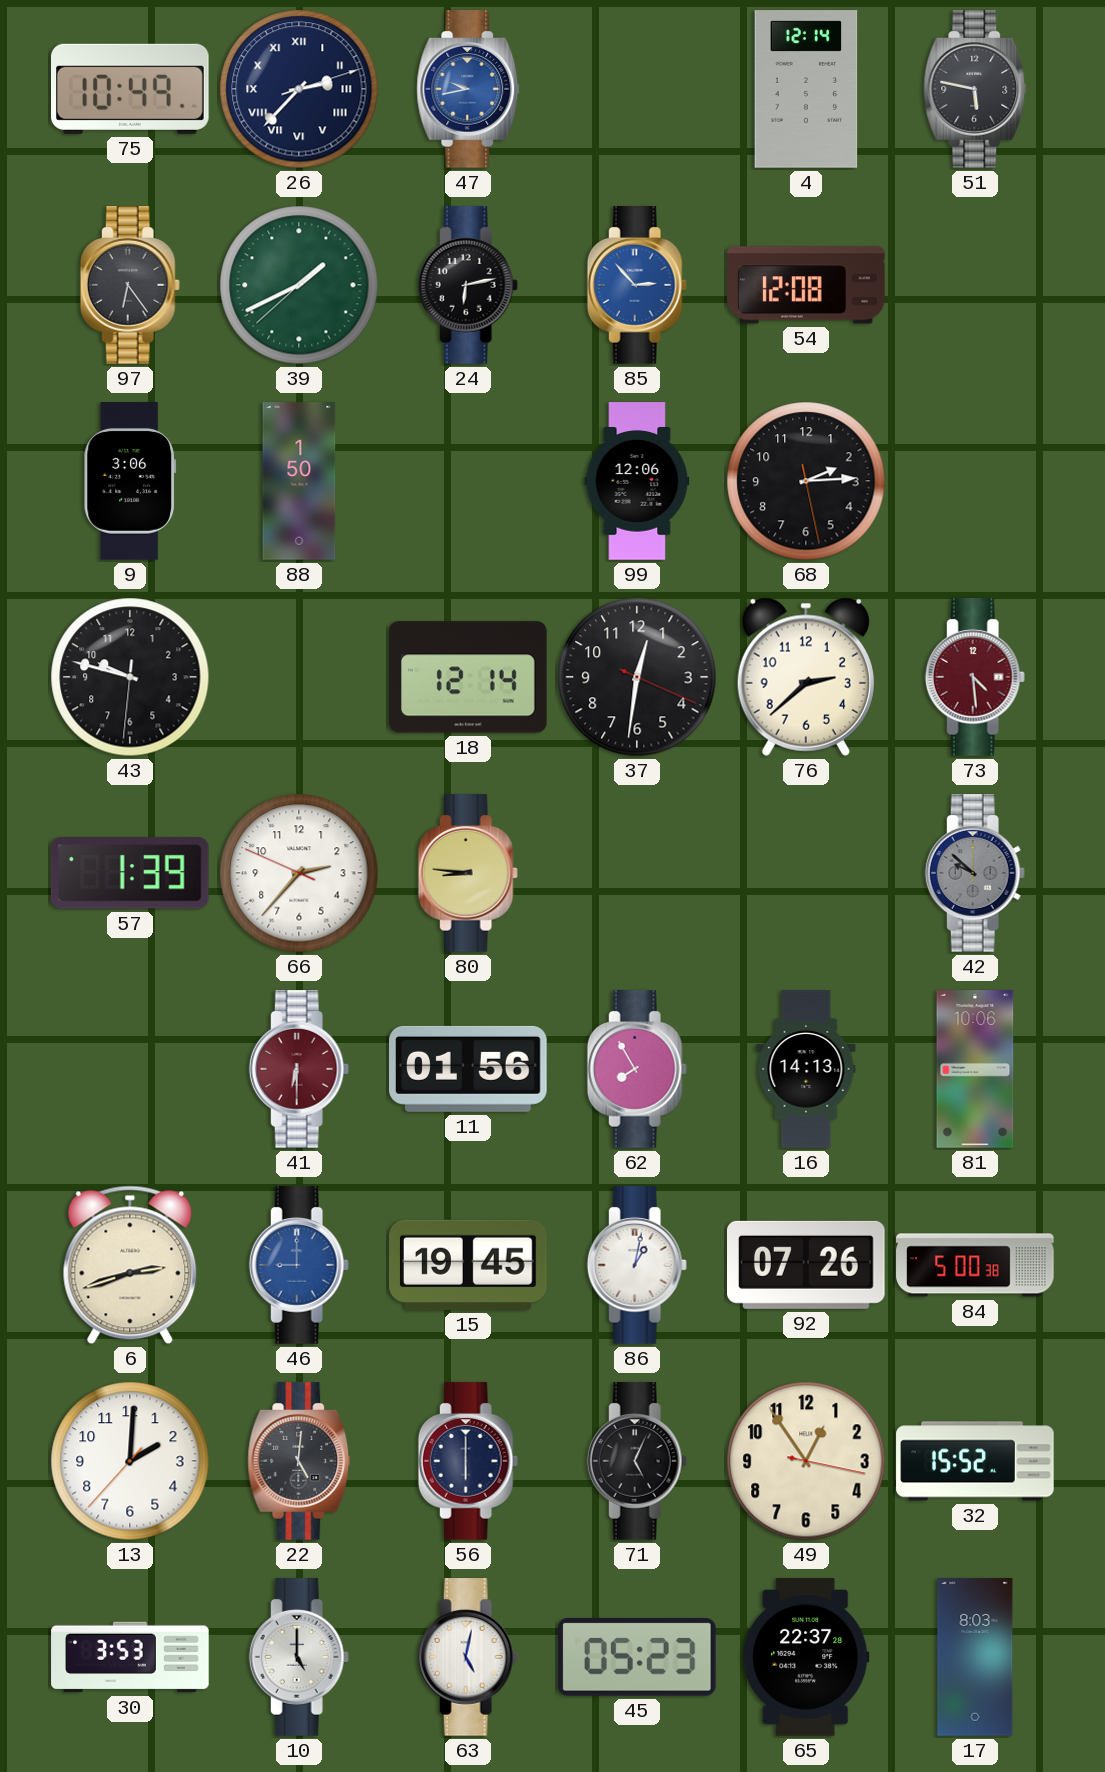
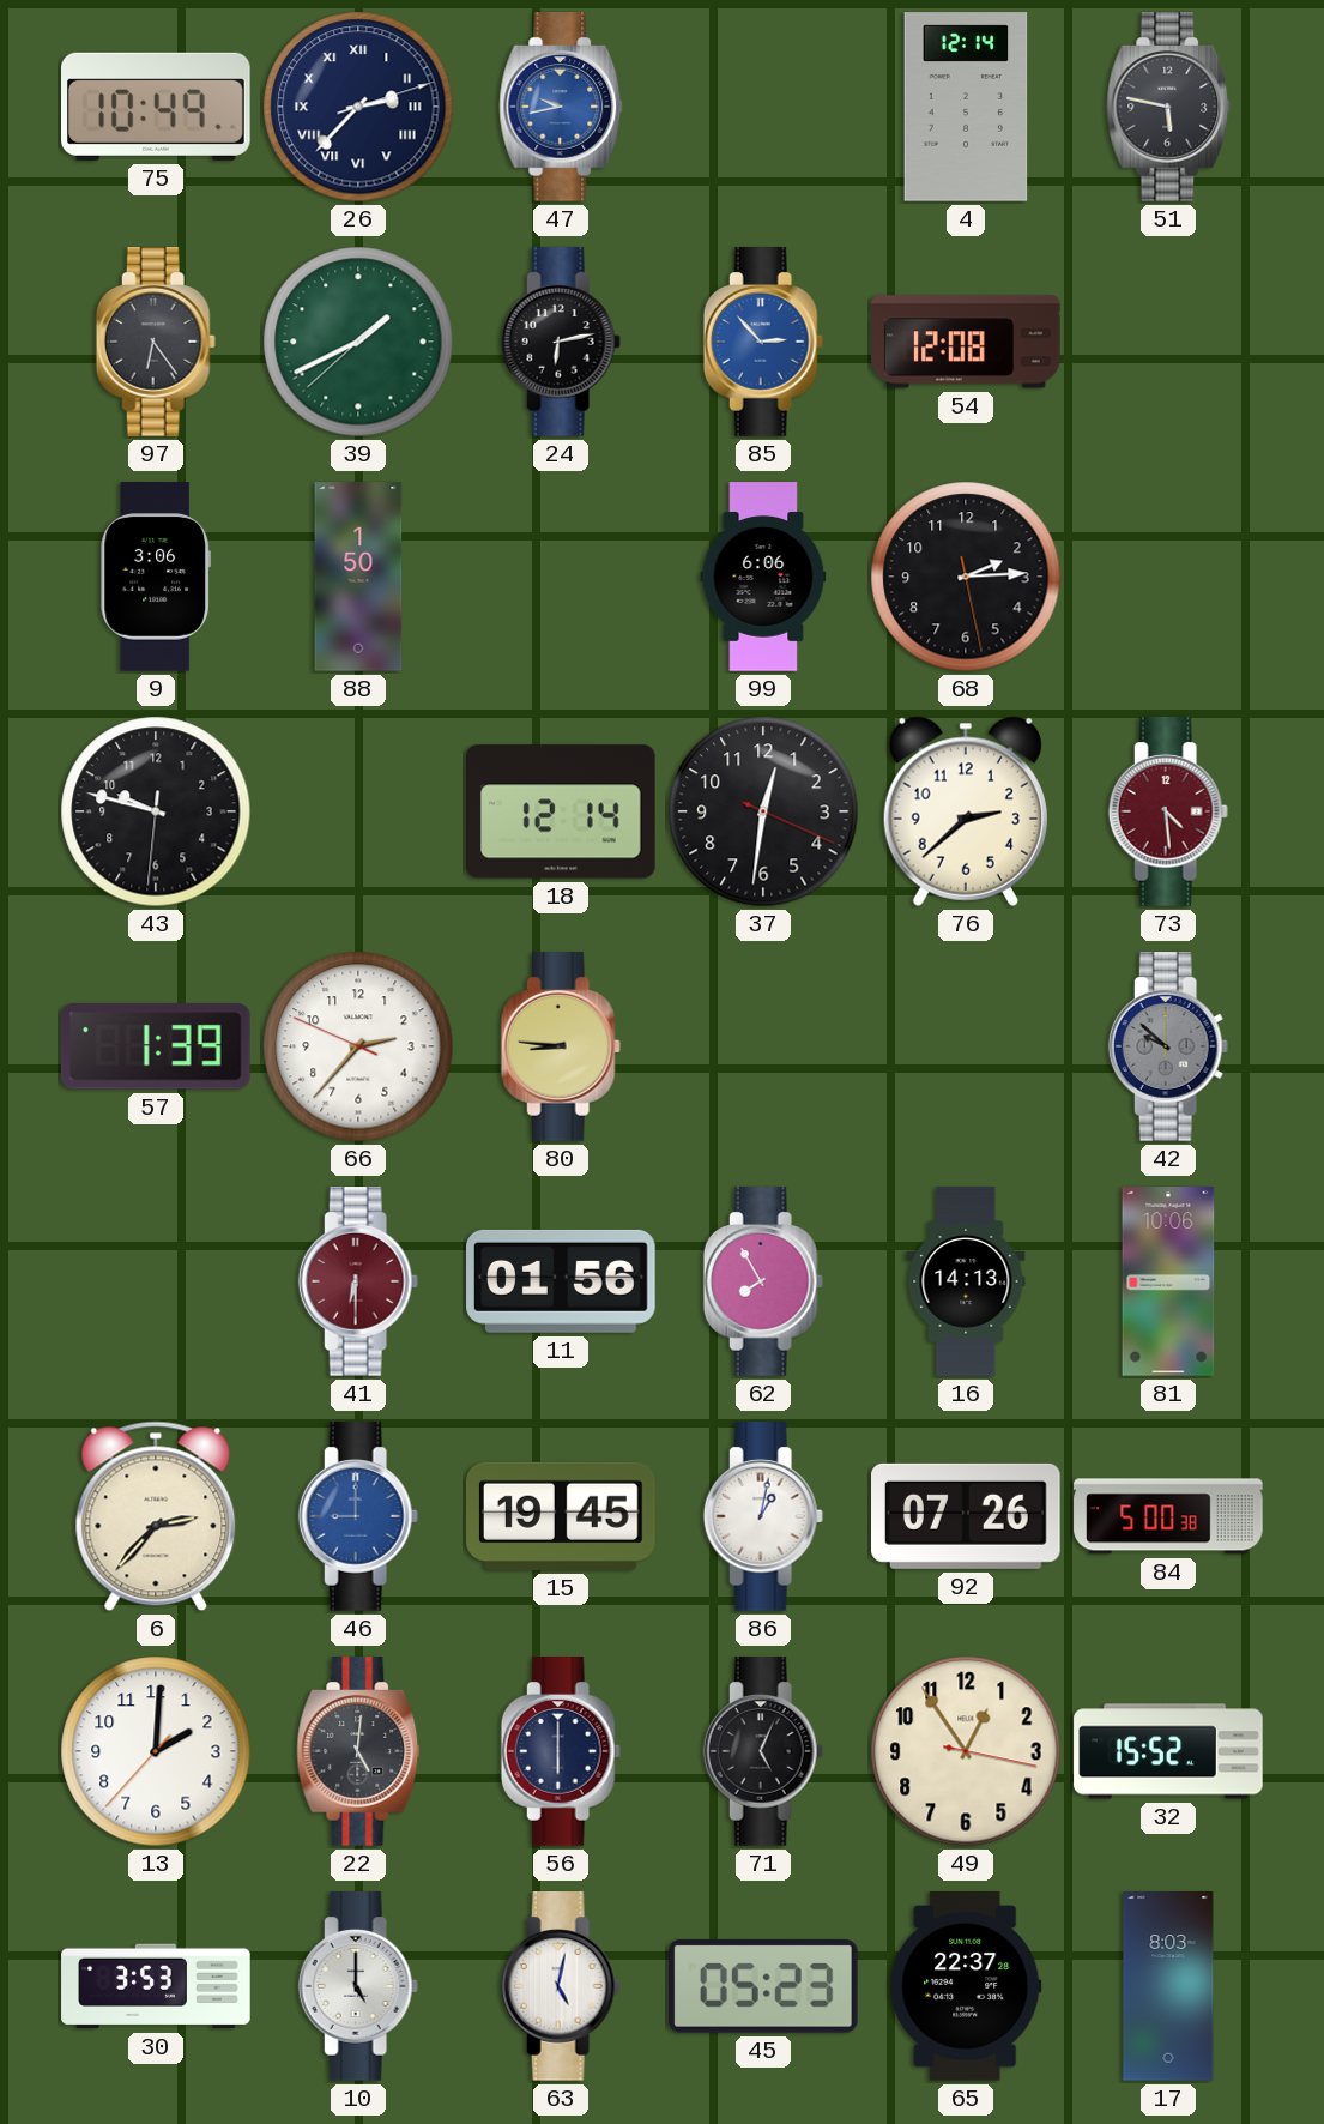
99: 12:06 -> 6:06 (763, 577)
6: 2:42 -> 2:37 (156, 1516)
